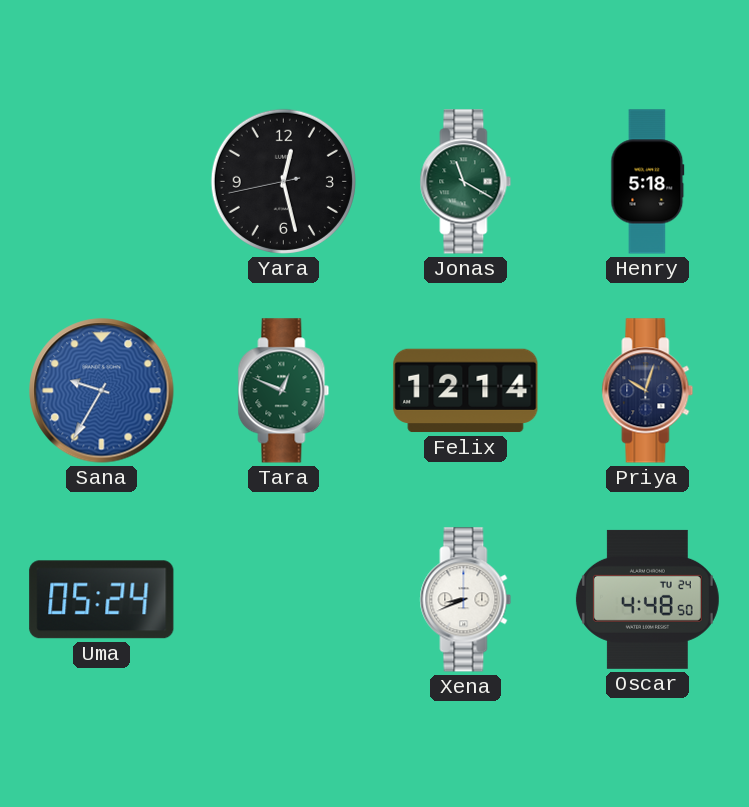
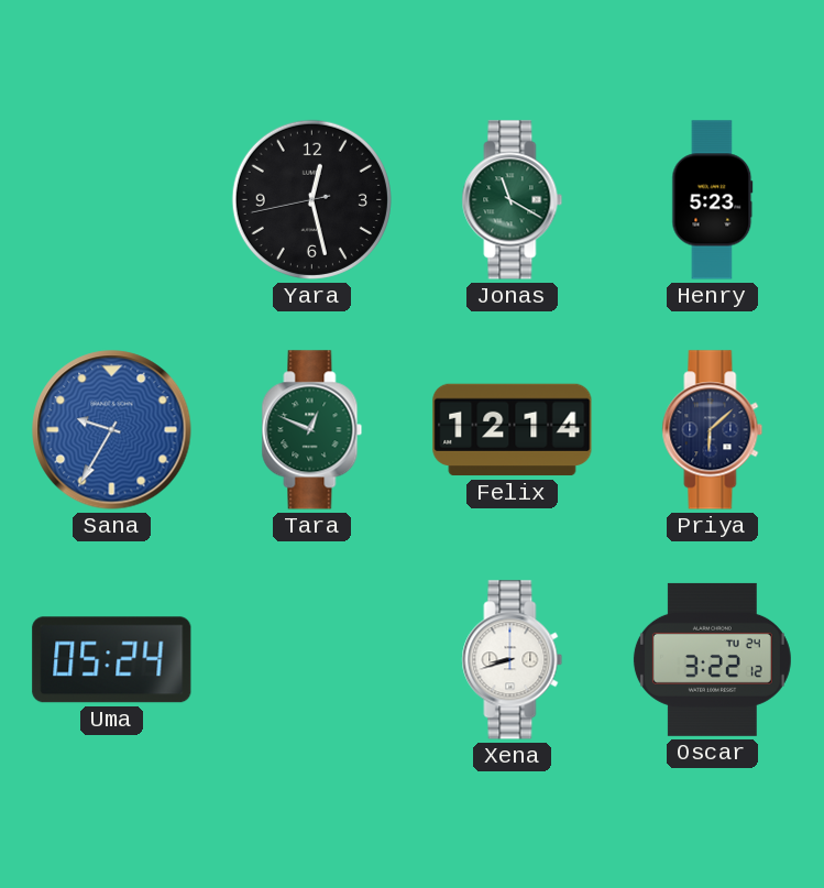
Henry: 5:18 -> 5:23 (713, 200)
Priya: 10:03 -> 6:08 (713, 430)
Xena: 8:41 -> 8:42 (513, 660)
Oscar: 4:48 -> 3:22 (712, 659)
